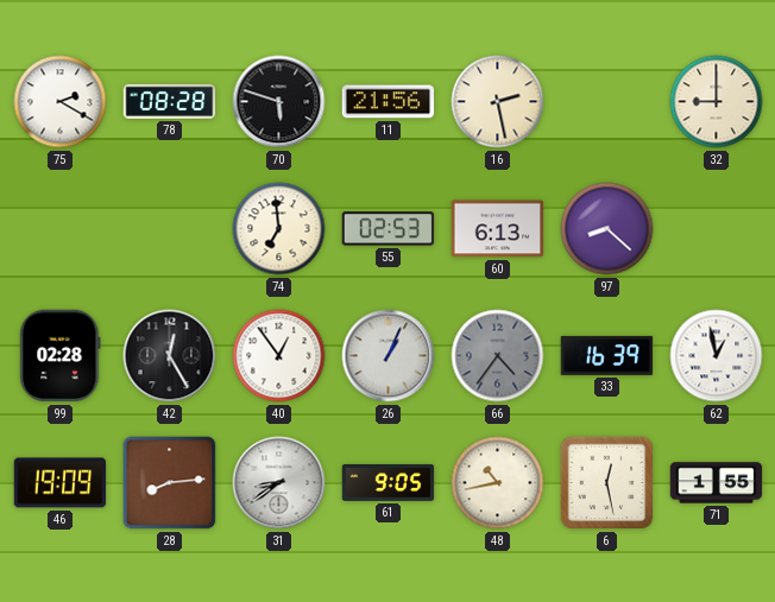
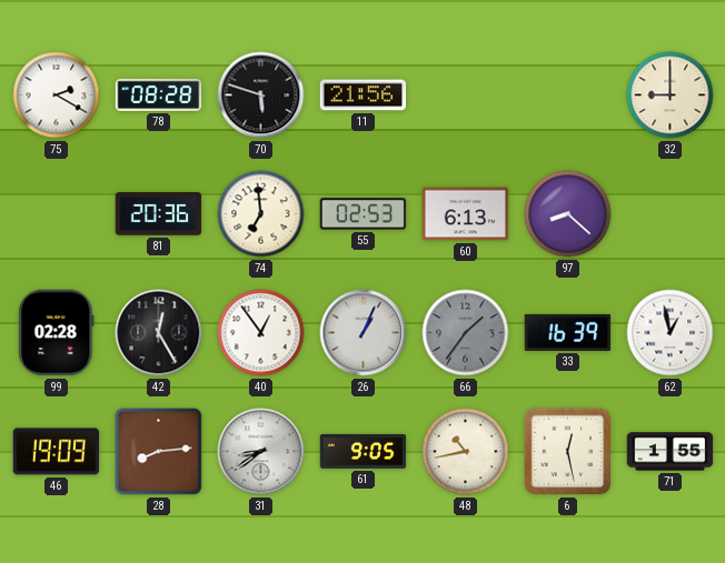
16: 2:28 -> none (498, 102)
81: none -> 20:36 (159, 214)
66: 4:36 -> 1:36 (466, 333)
